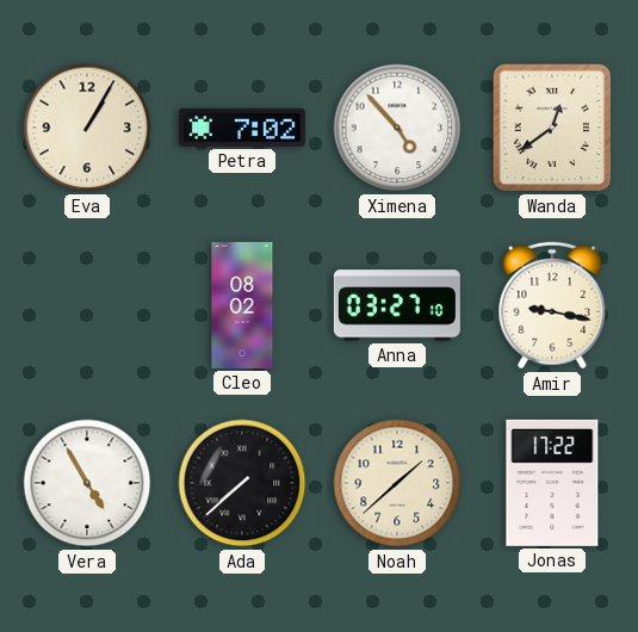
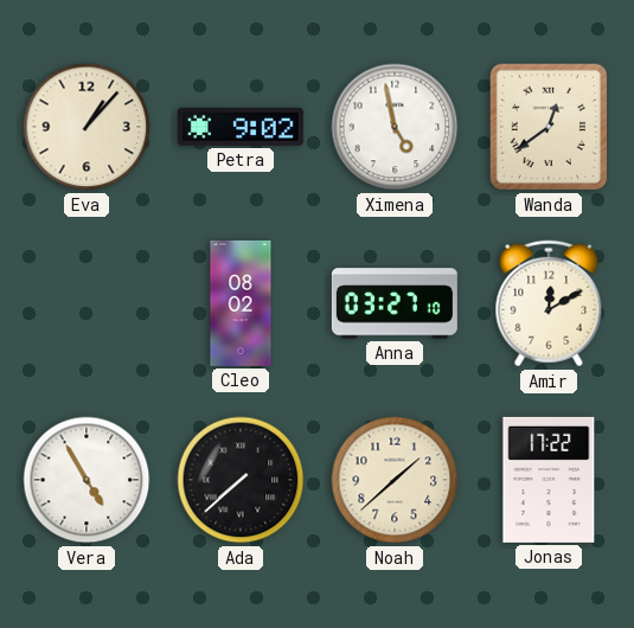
Eva: 1:05 -> 1:07 (87, 127)
Petra: 7:02 -> 9:02 (241, 127)
Ximena: 4:53 -> 4:58 (395, 127)
Amir: 9:17 -> 12:10 (549, 303)
